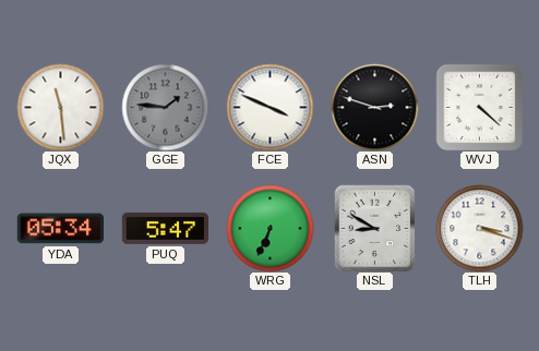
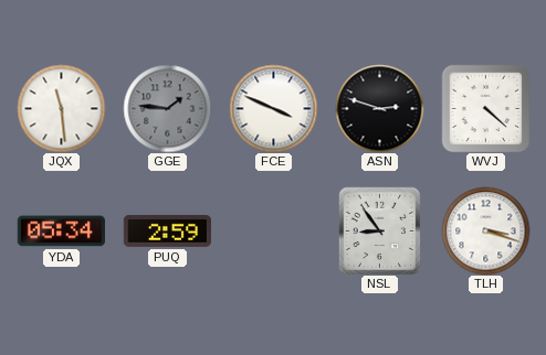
PUQ: 5:47 -> 2:59 (167, 230)
WRG: 6:34 -> none (269, 228)
NSL: 8:50 -> 8:54 (380, 230)
